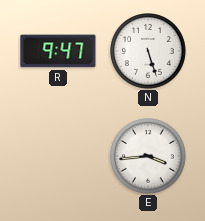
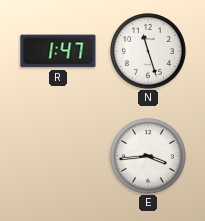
R: 9:47 -> 1:47 (58, 51)
N: 5:27 -> 11:27 (149, 52)
